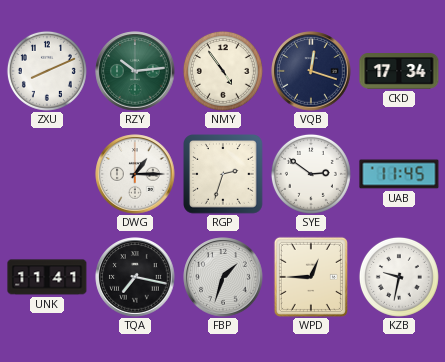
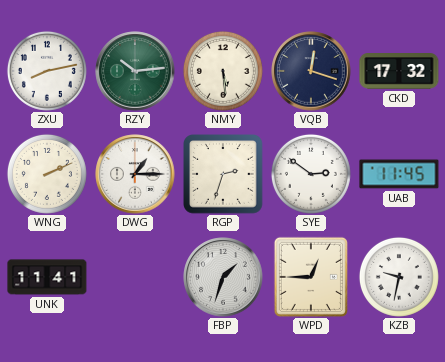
ZXU: 8:11 -> 8:13 (47, 71)
NMY: 4:54 -> 5:29 (223, 71)
CKD: 17:34 -> 17:32 (399, 72)
WNG: none -> 2:11 (47, 174)
TQA: 7:17 -> none (135, 277)
